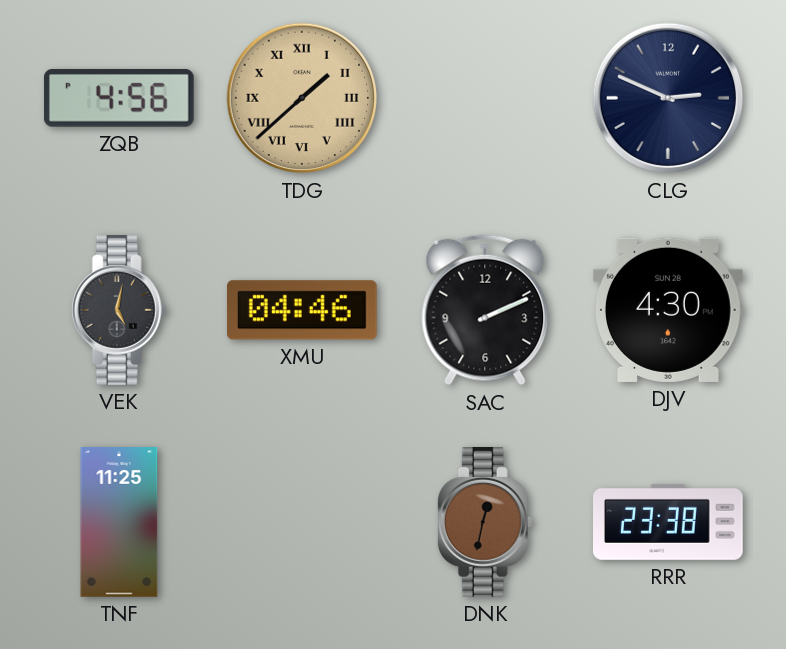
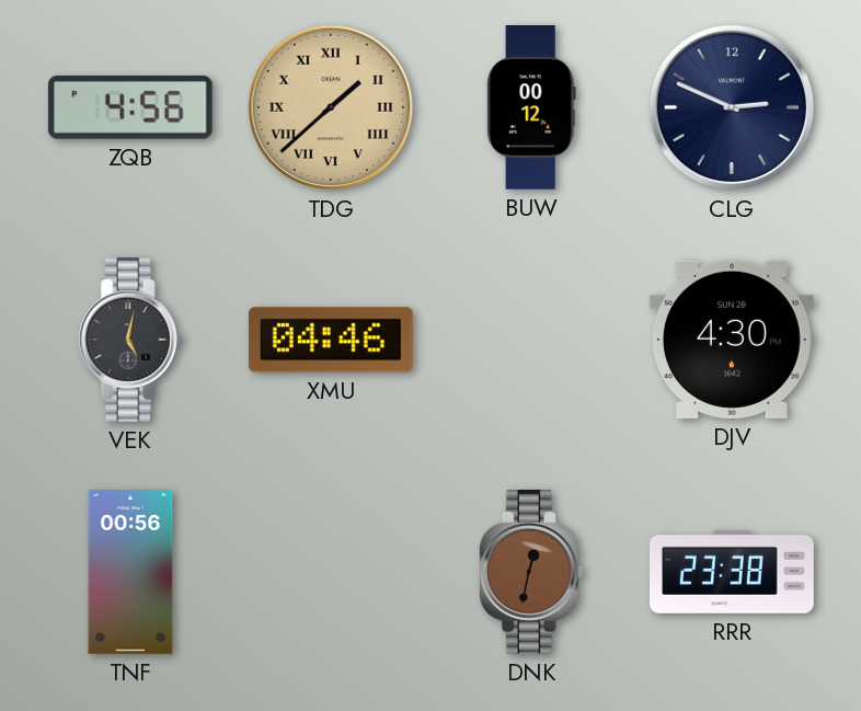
BUW: none -> 00:12 (531, 107)
SAC: 2:11 -> none (485, 310)
TNF: 11:25 -> 00:56 (130, 572)
